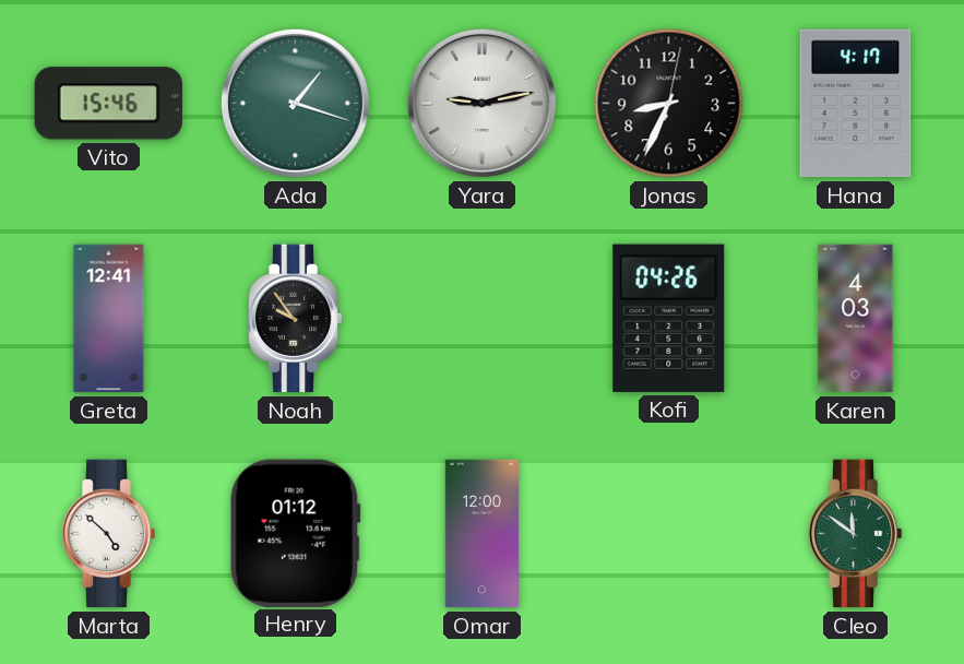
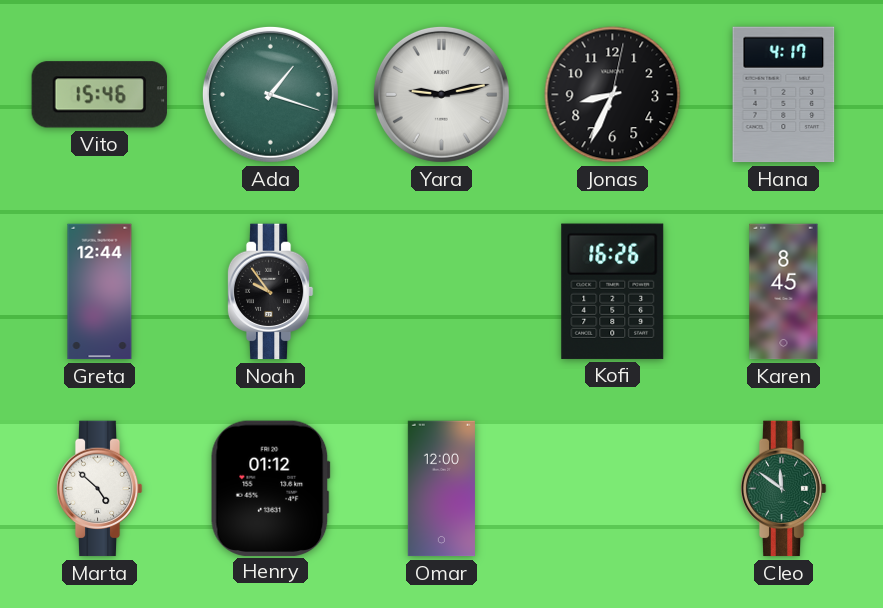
Greta: 12:41 -> 12:44 (100, 292)
Kofi: 04:26 -> 16:26 (613, 291)
Karen: 4:03 -> 8:45 (784, 292)
